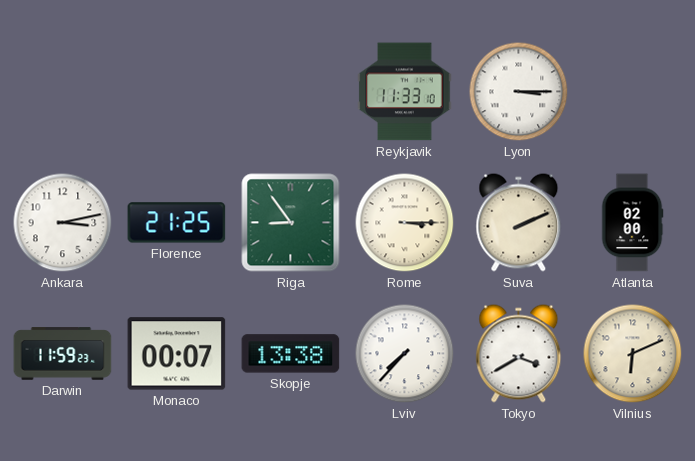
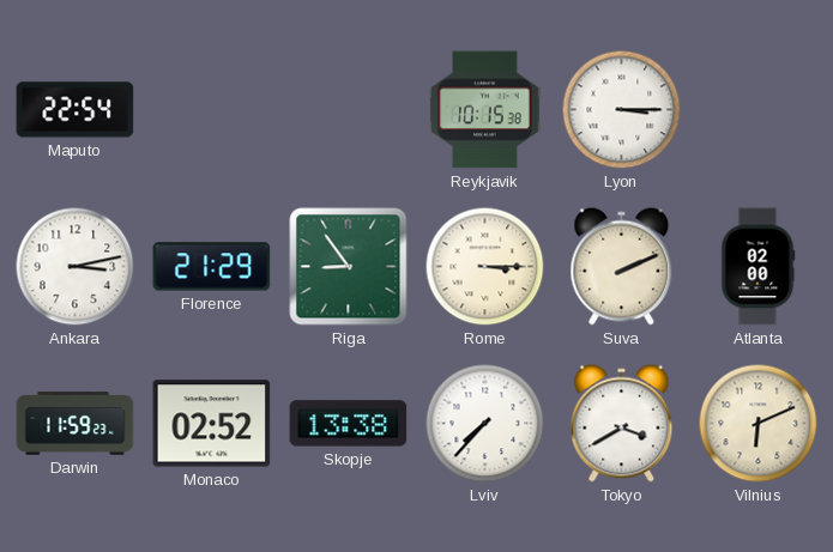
Maputo: none -> 22:54 (76, 110)
Reykjavik: 11:33 -> 10:15 (485, 110)
Florence: 21:25 -> 21:29 (212, 267)
Monaco: 00:07 -> 02:52 (212, 424)
